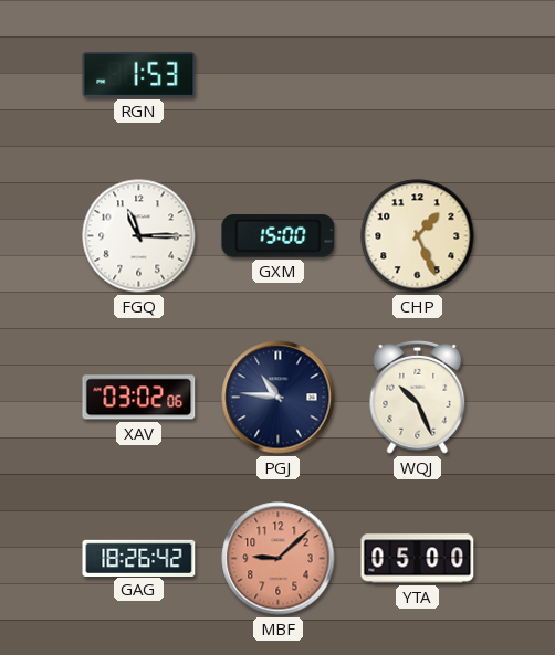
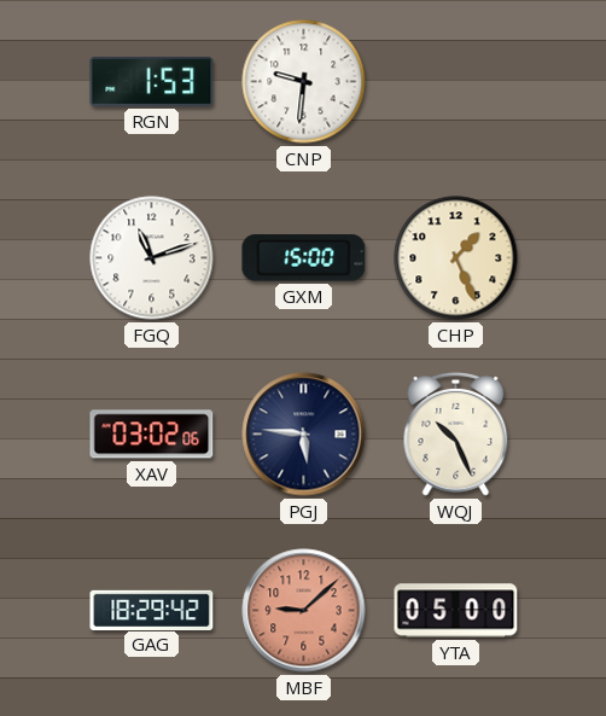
CNP: none -> 9:31 (304, 82)
FGQ: 11:15 -> 11:12 (152, 258)
PGJ: 10:46 -> 5:46 (304, 435)
GAG: 18:26 -> 18:29 (152, 610)
